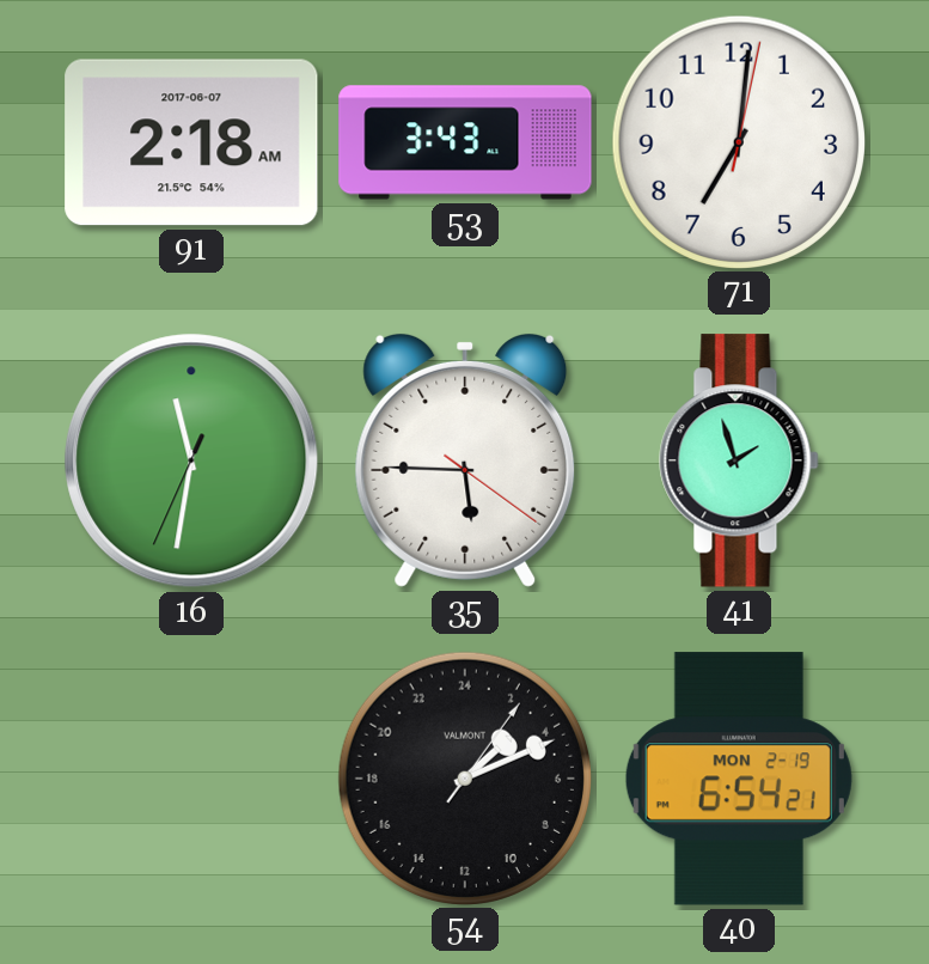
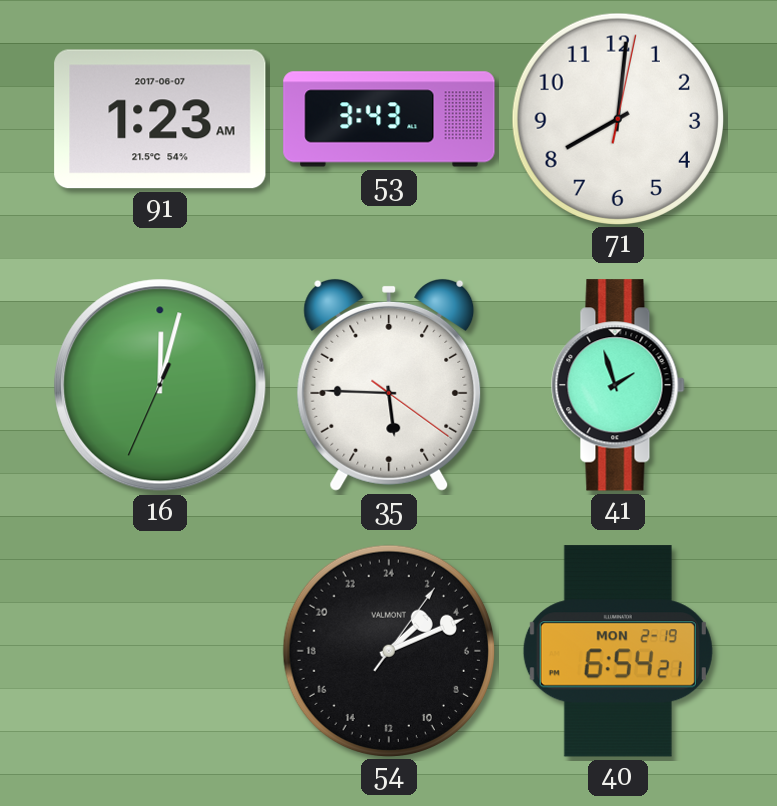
91: 2:18 -> 1:23 (160, 119)
71: 7:01 -> 8:01 (617, 118)
16: 11:31 -> 12:02 (160, 385)
